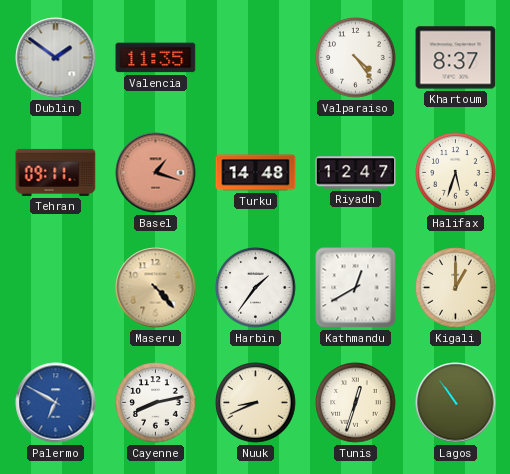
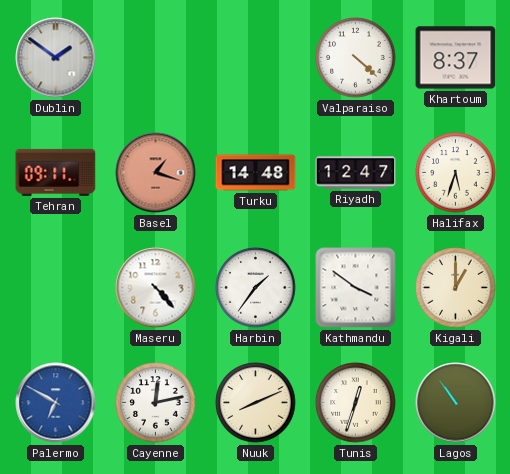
Valencia: 11:35 -> none (156, 58)
Valparaiso: 4:24 -> 4:22 (356, 58)
Maseru dial: champagne -> white (156, 288)
Kathmandu: 12:40 -> 3:51 (356, 288)
Cayenne: 8:13 -> 12:13 (156, 403)
Nuuk: 8:41 -> 8:11 (256, 403)
